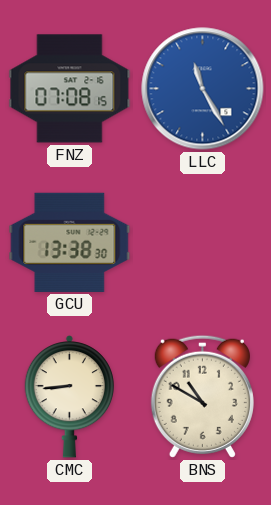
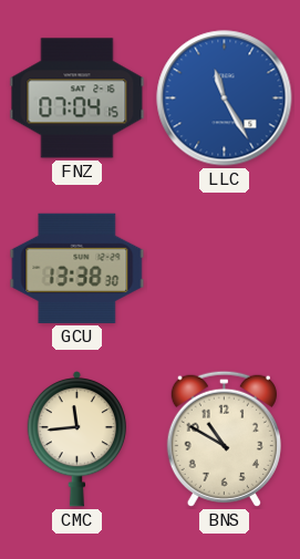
FNZ: 07:08 -> 07:04 (77, 99)
CMC: 8:44 -> 11:44 (76, 438)
